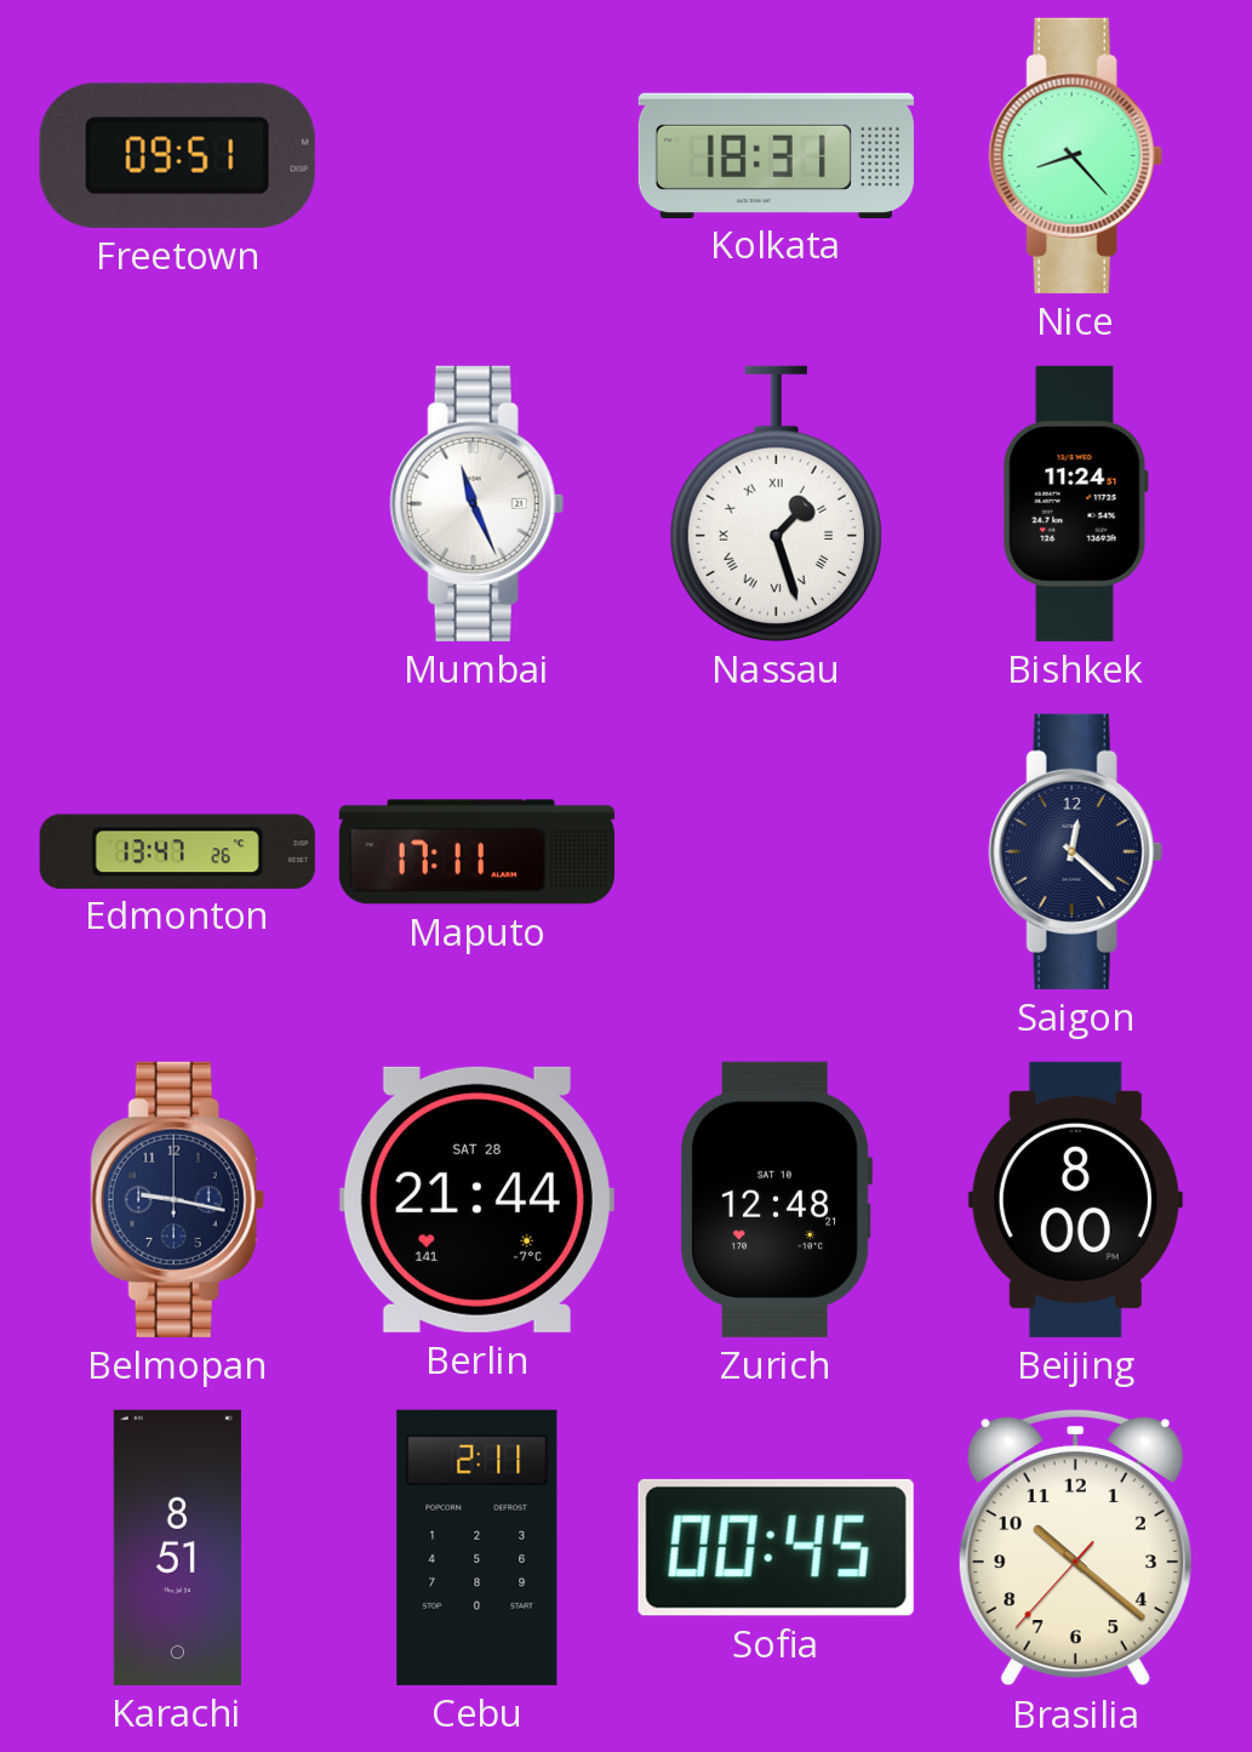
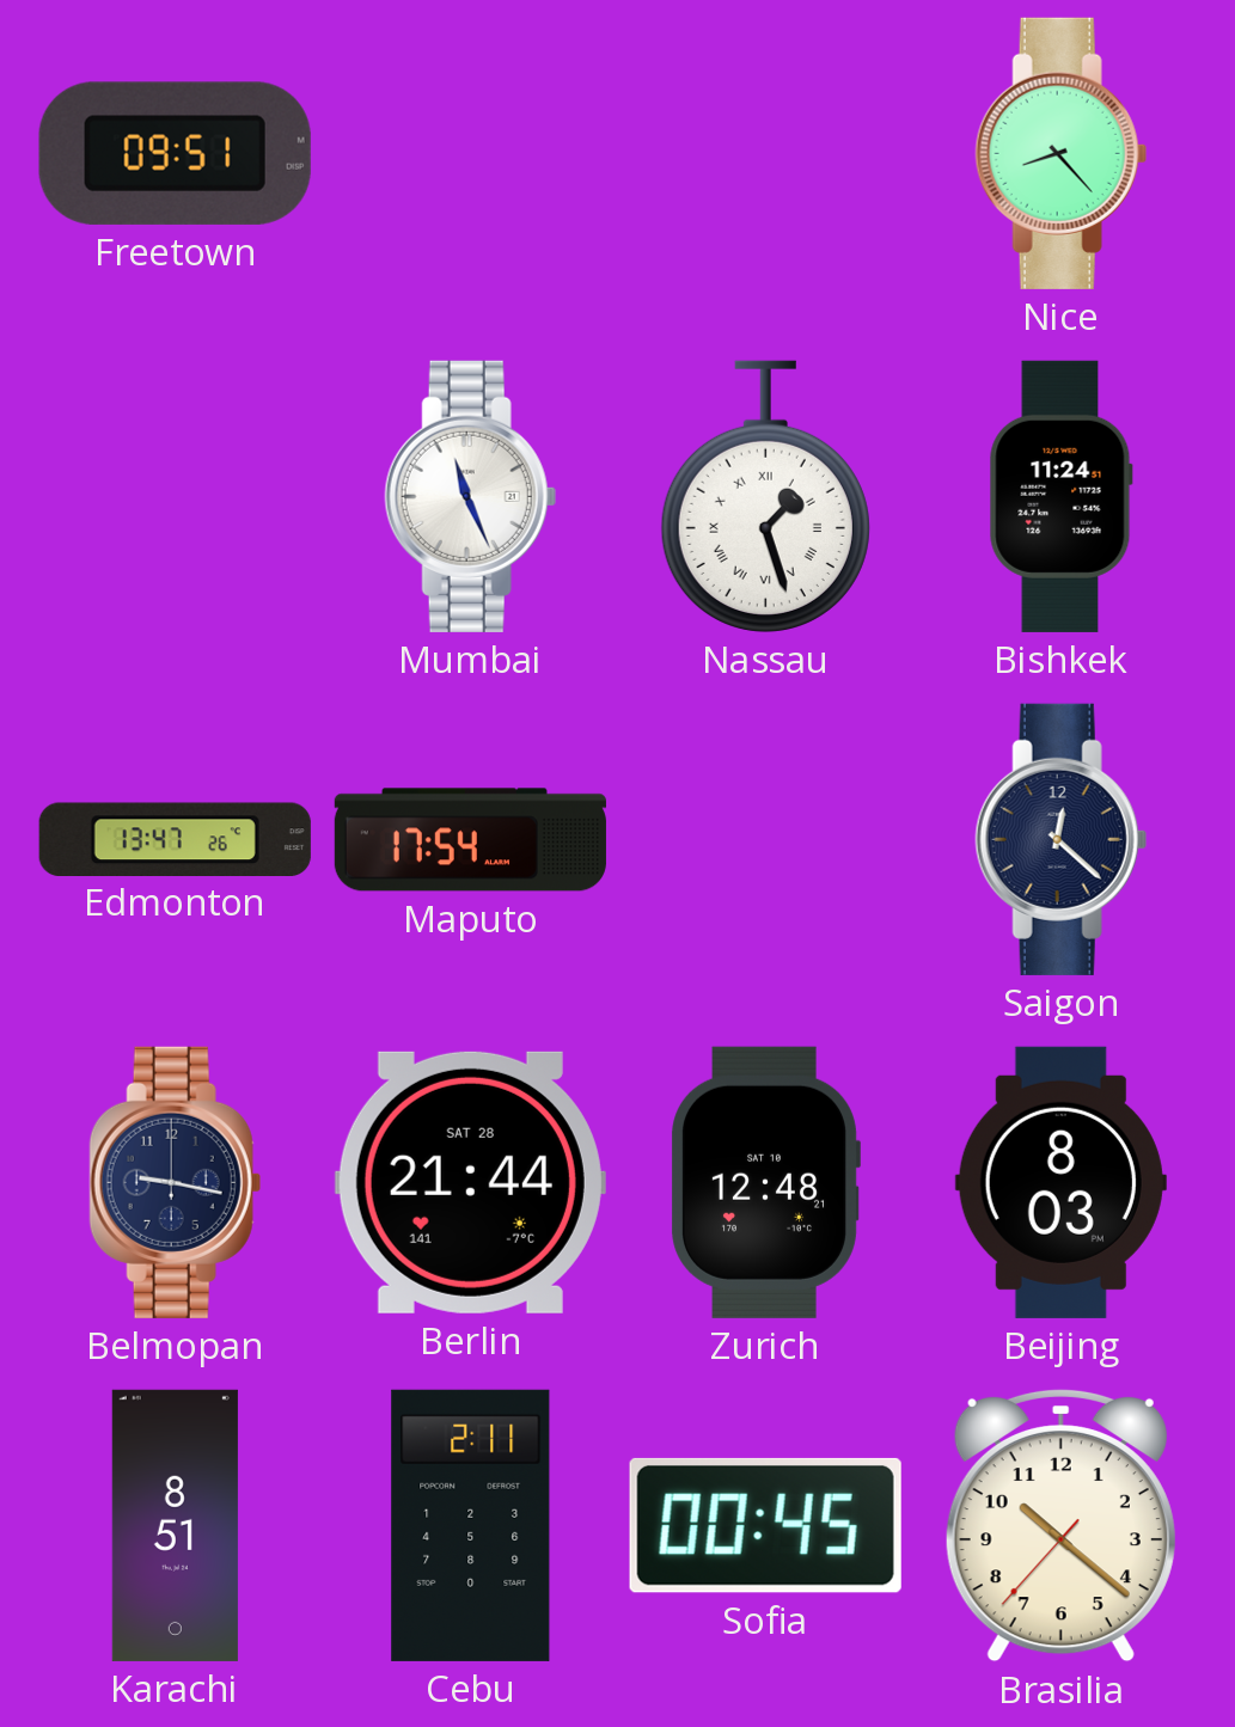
Kolkata: 18:31 -> none (776, 155)
Maputo: 17:11 -> 17:54 (470, 840)
Beijing: 8:00 -> 8:03 (1060, 1182)
